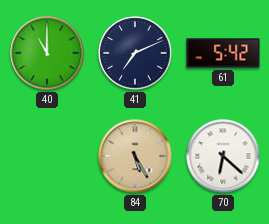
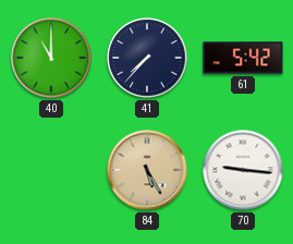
41: 7:11 -> 7:37 (147, 58)
70: 6:22 -> 9:16 (243, 170)
